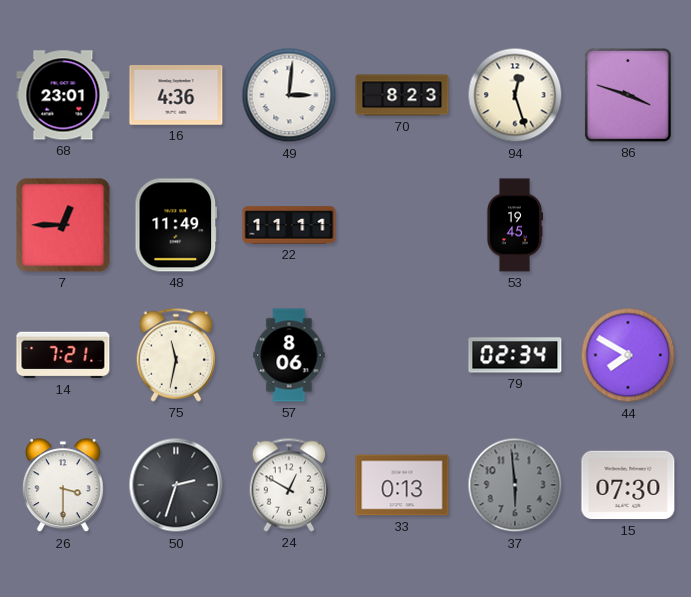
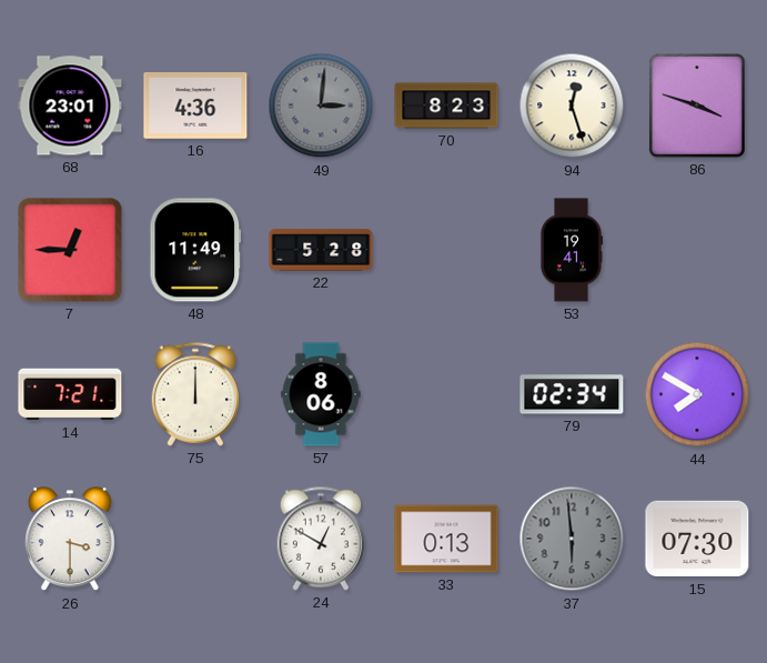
49 dial: white -> grey (321, 106)
22: 11:11 -> 5:28 (321, 250)
53: 19:45 -> 19:41 (571, 250)
75: 11:32 -> 12:00 (195, 394)
50: 2:33 -> none (176, 485)
